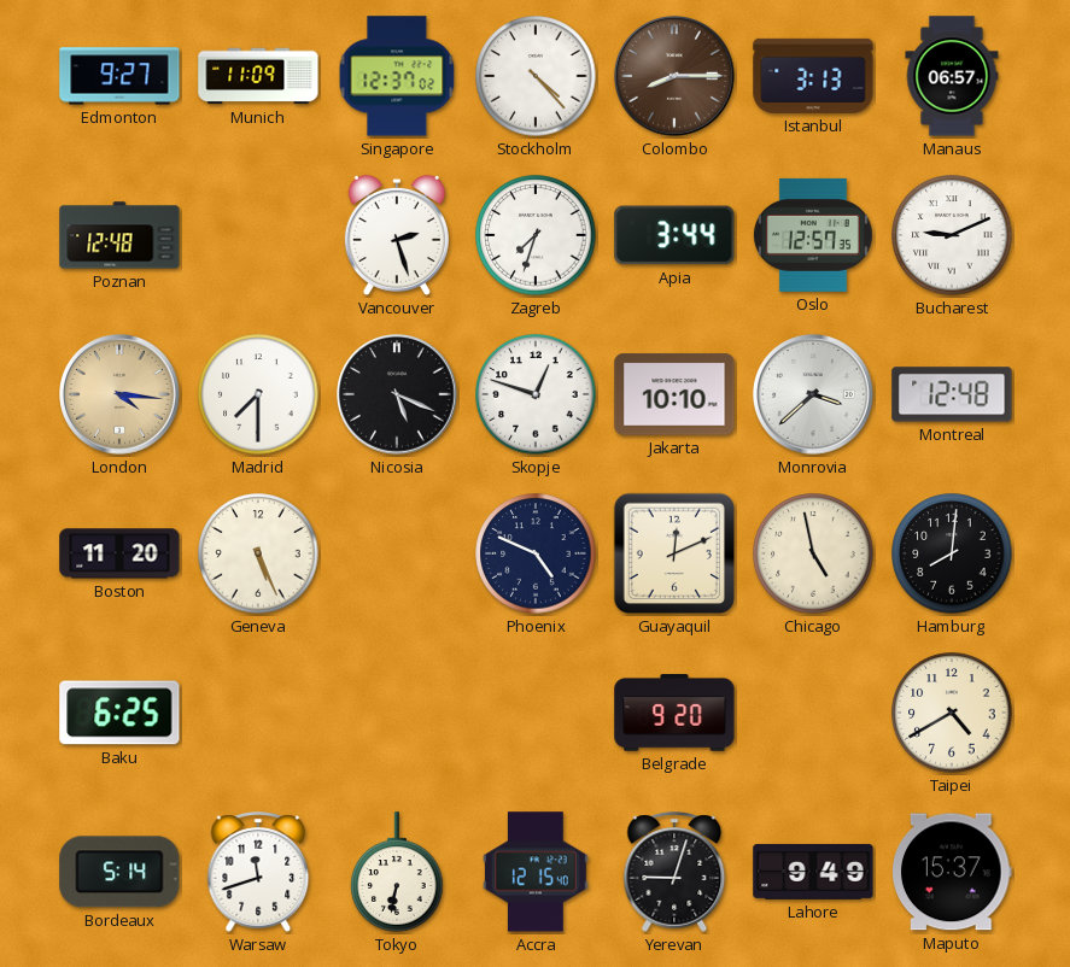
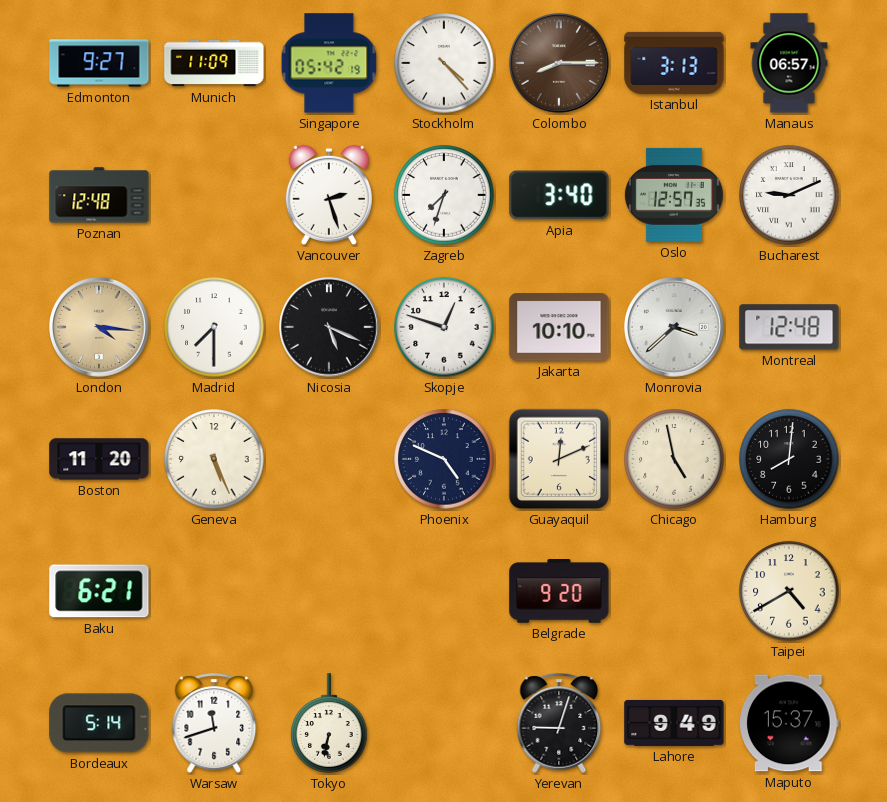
Singapore: 12:37 -> 05:42 (329, 63)
Apia: 3:44 -> 3:40 (559, 195)
Baku: 6:25 -> 6:21 (99, 591)
Accra: 12:15 -> none (537, 872)
